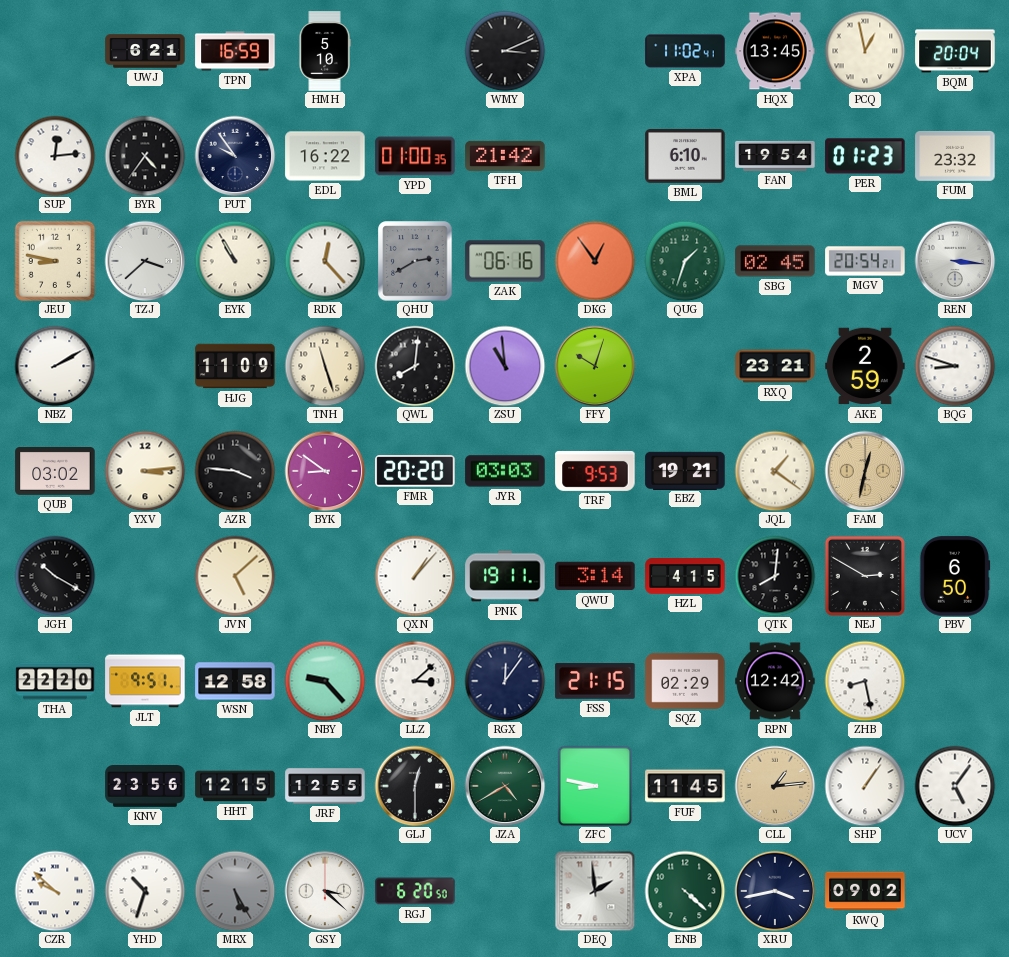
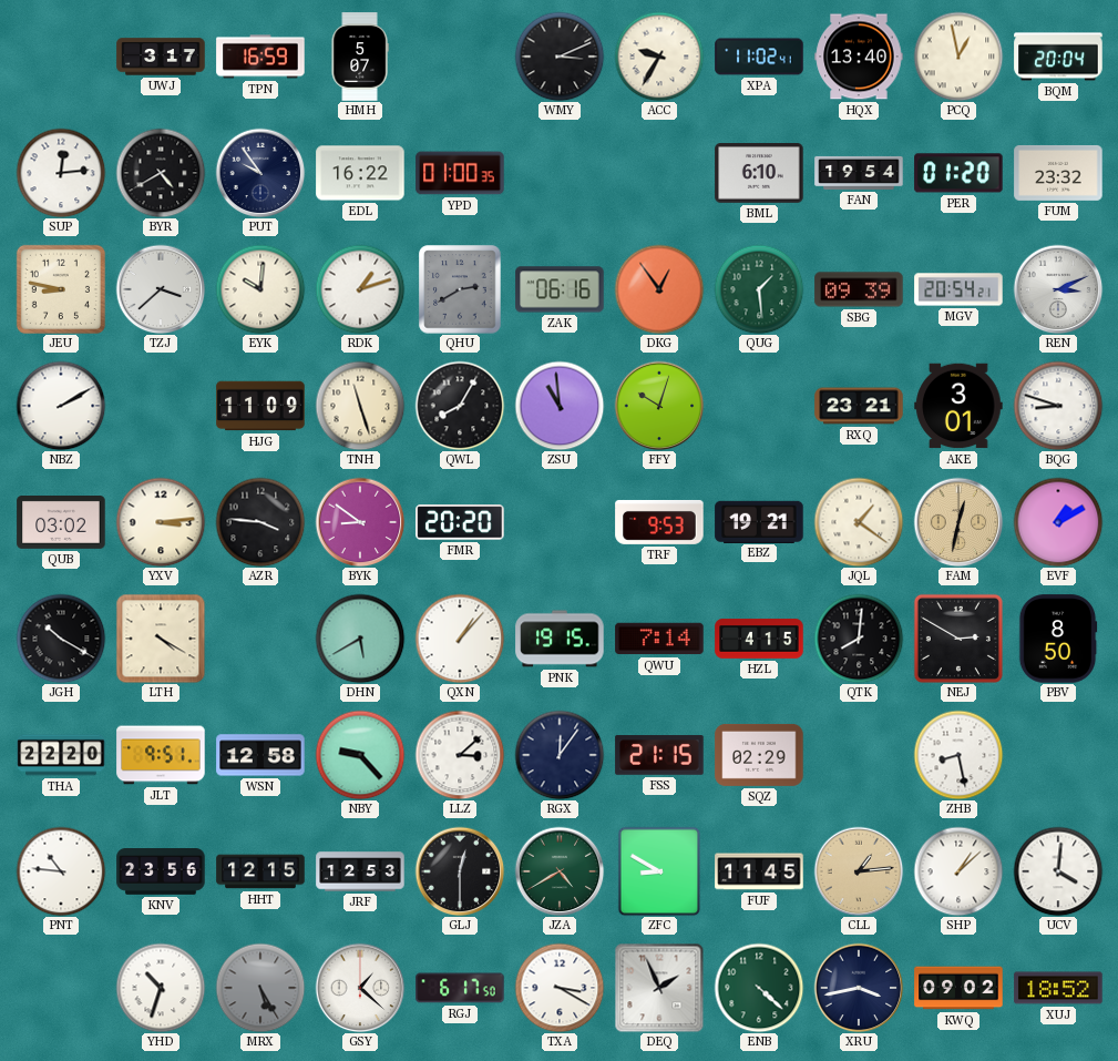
UWJ: 6:21 -> 3:17 (161, 57)
HMH: 5:10 -> 5:07 (360, 57)
ACC: none -> 9:35 (659, 57)
HQX: 13:45 -> 13:40 (859, 57)
BYR: 4:36 -> 4:40 (161, 173)
TFH: 21:42 -> none (505, 156)
PER: 01:23 -> 01:20 (958, 173)
EYK: 10:55 -> 10:01 (260, 289)
RDK: 12:23 -> 1:12 (360, 289)
QUG: 1:33 -> 1:29 (759, 289)
SBG: 02:45 -> 09:39 (859, 289)
REN: 3:16 -> 3:11 (1058, 289)
QWL: 8:01 -> 8:05 (460, 406)
AKE: 2:59 -> 3:01 (958, 406)
JYR: 03:03 -> none (505, 471)
EVF: none -> 1:10 (1058, 522)
LTH: none -> 4:20 (161, 639)
JVN: 5:08 -> none (235, 576)
DHN: none -> 5:40 (360, 639)
PNK: 19:11 -> 19:15 (560, 639)
QWU: 3:14 -> 7:14 (659, 639)
PBV: 6:50 -> 8:50 (1058, 639)
RPN: 12:42 -> none (775, 681)
PNT: none -> 10:46 (61, 871)
JRF: 12:55 -> 12:53 (360, 871)
ZFC: 8:47 -> 8:50 (659, 871)
SHP: 1:06 -> 1:08 (958, 871)
UCV: 5:06 -> 4:01 (1058, 871)
CZR: 9:52 -> none (55, 891)
GSY: 3:22 -> 1:22 (360, 988)
RGJ: 6:20 -> 6:17 (460, 988)
TXA: none -> 3:20 (560, 988)
DEQ: 1:59 -> 1:56 (659, 988)
XUJ: none -> 18:52 (1058, 988)
